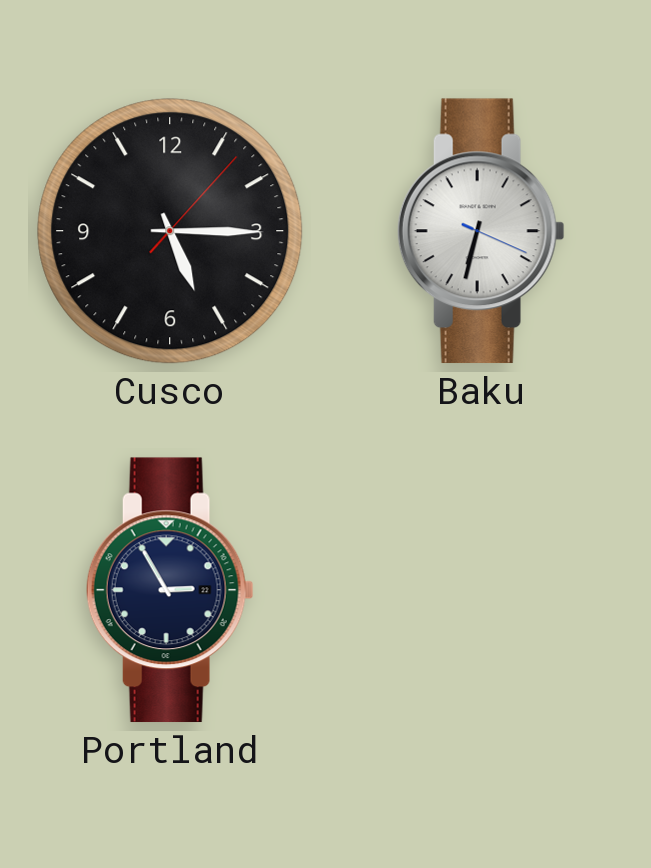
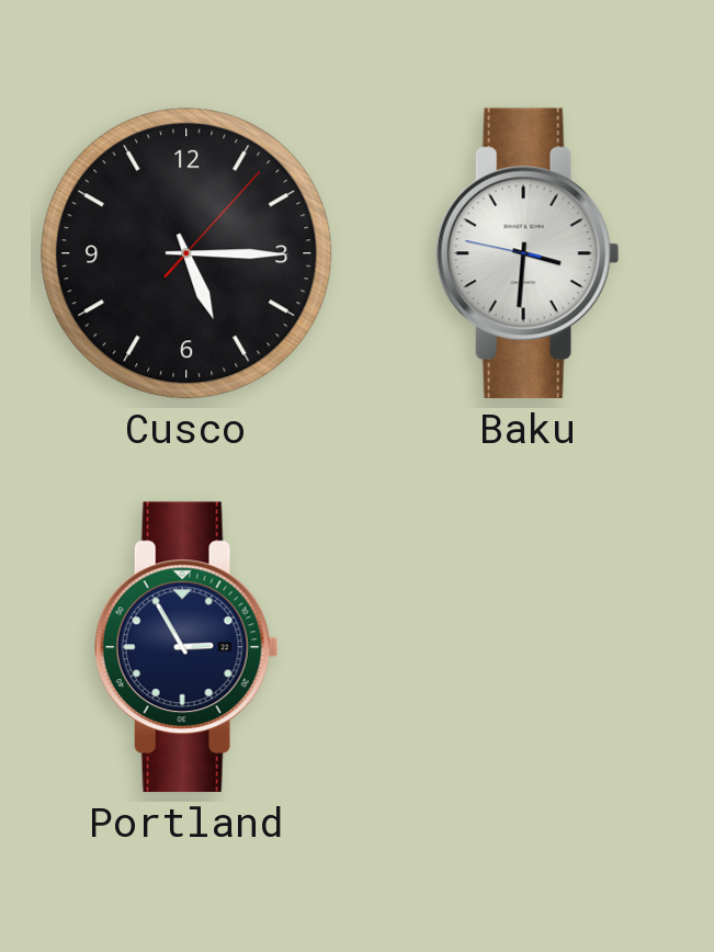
Baku: 6:32 -> 3:30 (528, 253)
